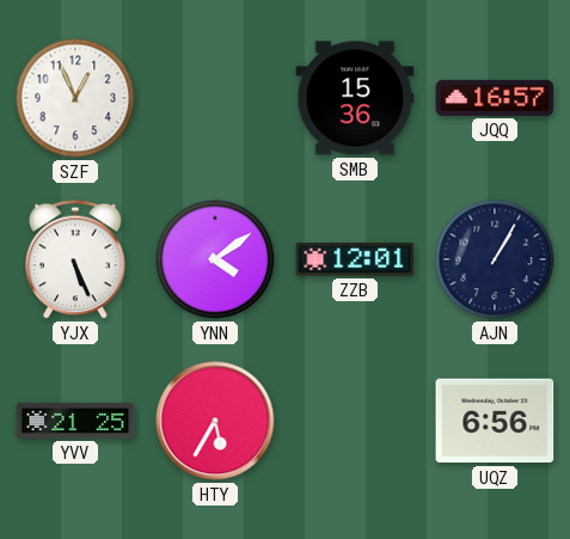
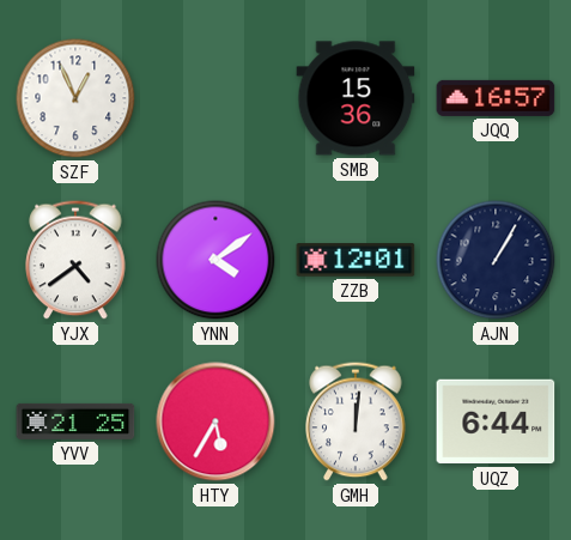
YJX: 5:26 -> 4:39 (75, 260)
GMH: none -> 12:01 (356, 421)
UQZ: 6:56 -> 6:44 (496, 421)
